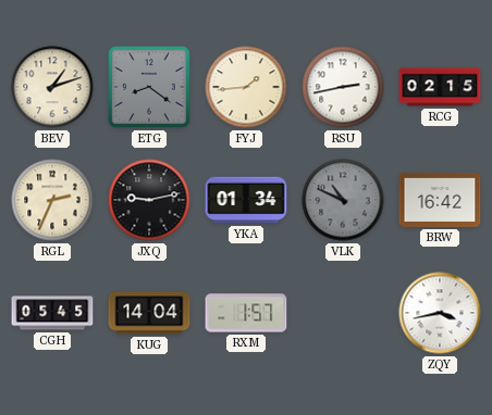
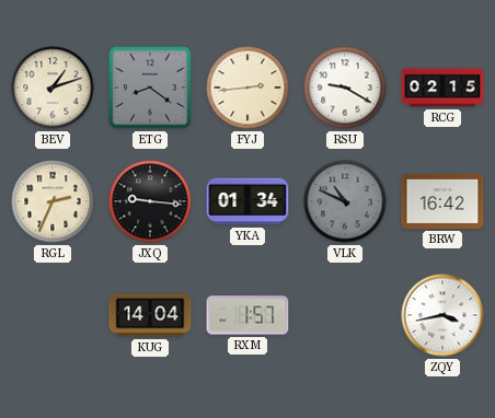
FYJ: 1:44 -> 2:44 (248, 88)
RSU: 2:43 -> 9:20 (345, 88)
JXQ: 9:13 -> 9:16 (150, 201)
CGH: 05:45 -> none (52, 313)
